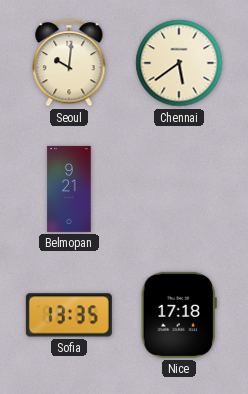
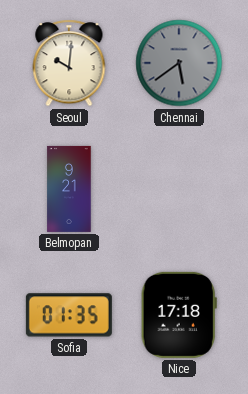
Chennai dial: cream -> grey (179, 63)
Sofia: 13:35 -> 01:35 (69, 315)
